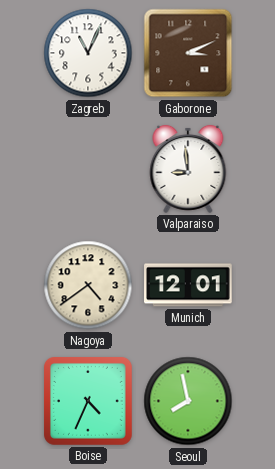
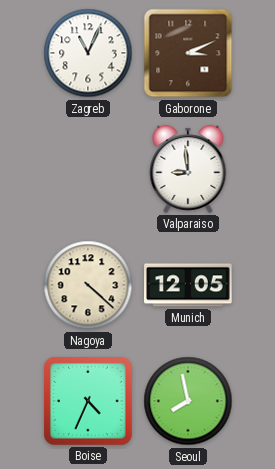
Nagoya: 4:39 -> 4:22 (88, 285)
Munich: 12:01 -> 12:05 (188, 285)
